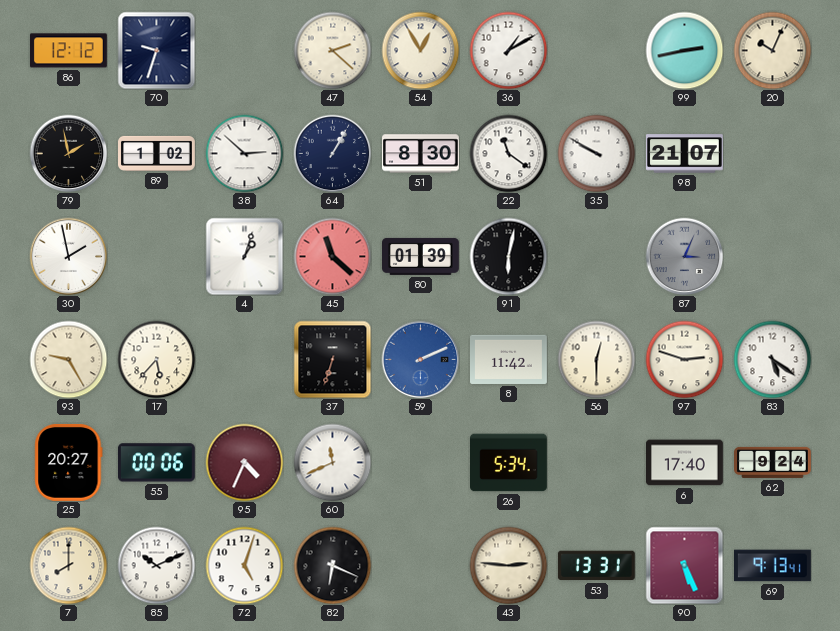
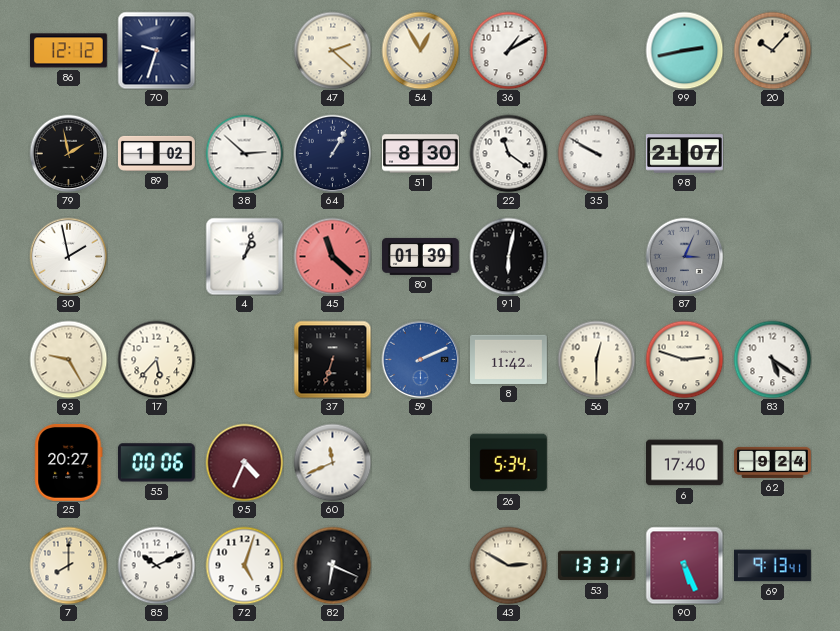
20: 10:04 -> 10:07 (772, 50)
43: 2:46 -> 2:50 (508, 565)
